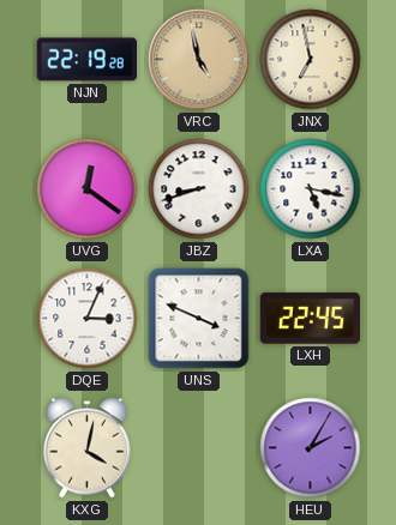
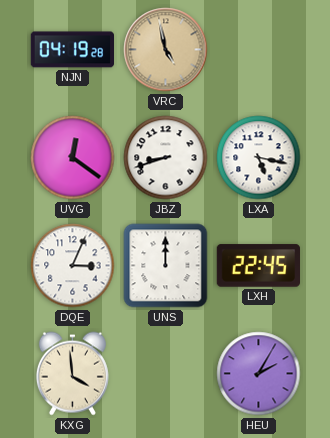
NJN: 22:19 -> 04:19 (72, 50)
JNX: 6:58 -> none (311, 60)
UNS: 3:49 -> 12:00 (166, 266)
KXG: 4:02 -> 3:59 (72, 374)
